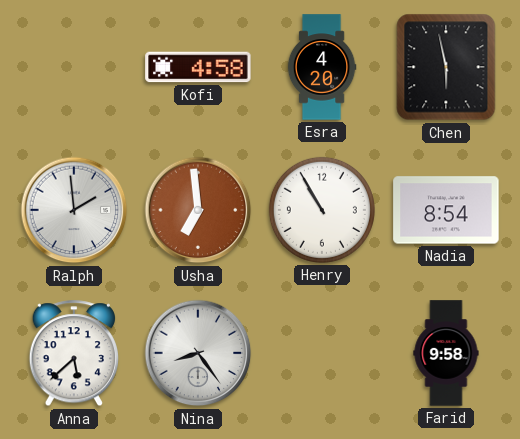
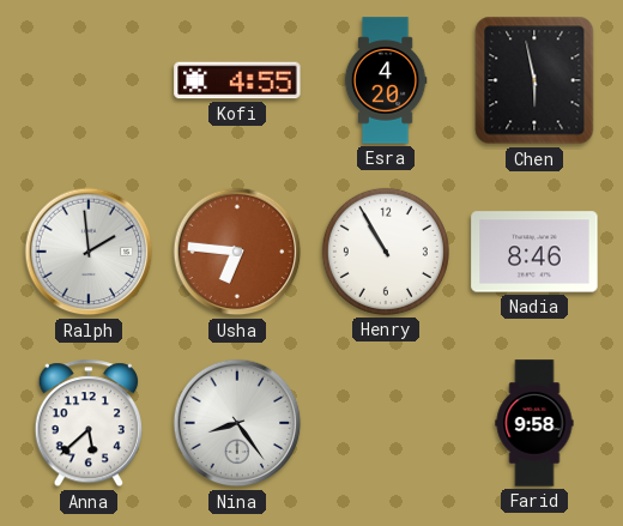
Kofi: 4:58 -> 4:55 (237, 80)
Usha: 6:59 -> 6:46 (237, 252)
Nadia: 8:54 -> 8:46 (534, 252)
